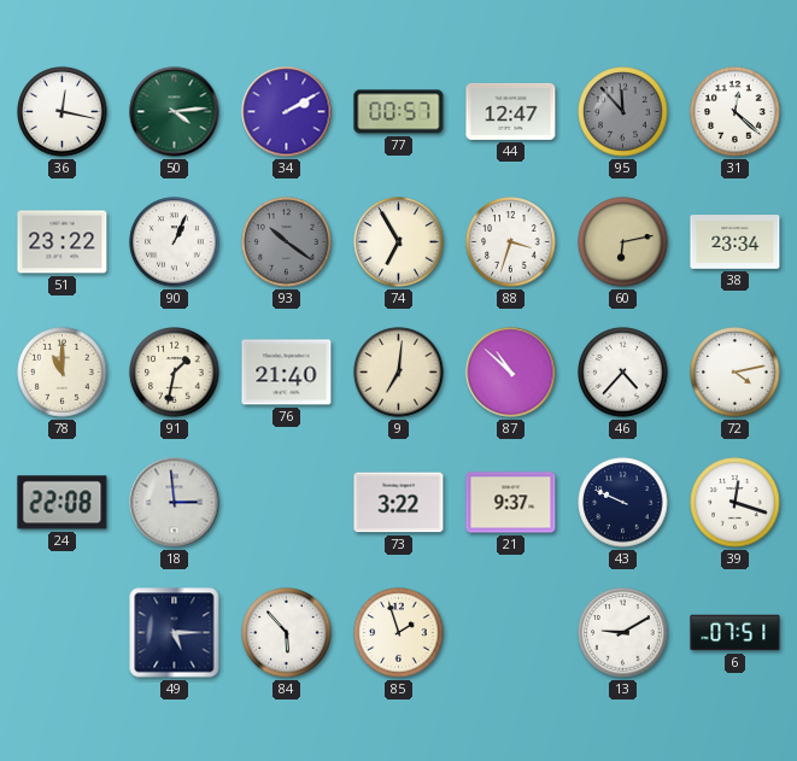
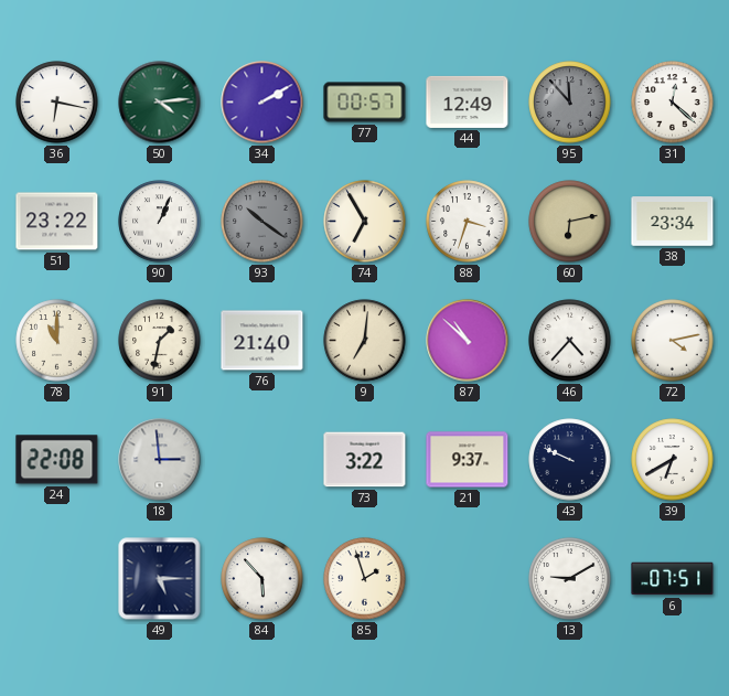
36: 12:17 -> 6:17 (57, 103)
44: 12:47 -> 12:49 (468, 101)
39: 12:18 -> 6:40 (673, 460)
